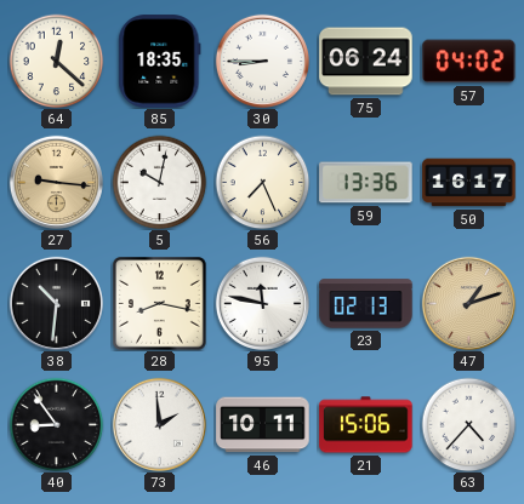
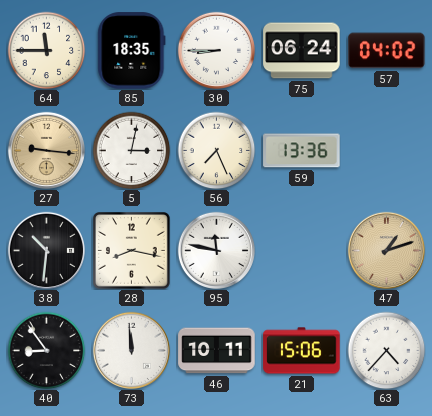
64: 12:22 -> 11:45 (46, 50)
5: 10:02 -> 3:02 (131, 150)
50: 16:17 -> none (469, 183)
23: 02:13 -> none (366, 304)
73: 1:59 -> 11:59 (131, 350)
